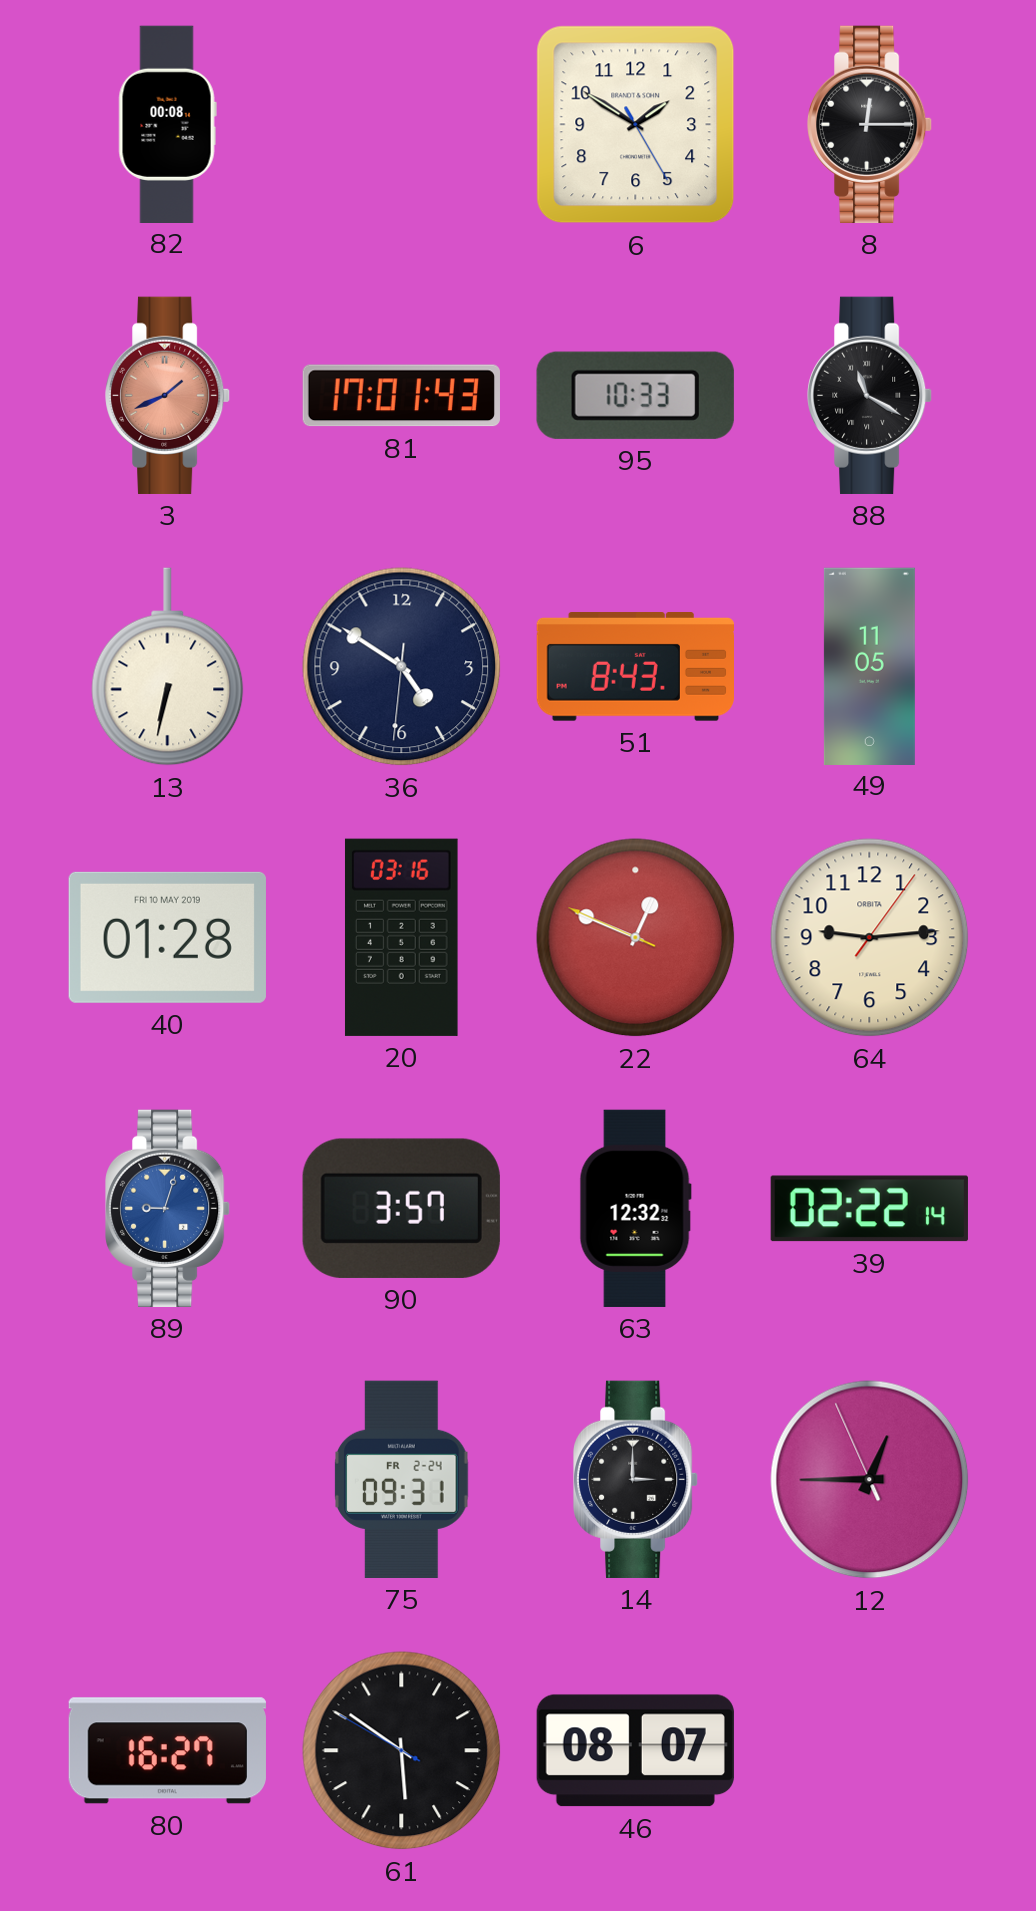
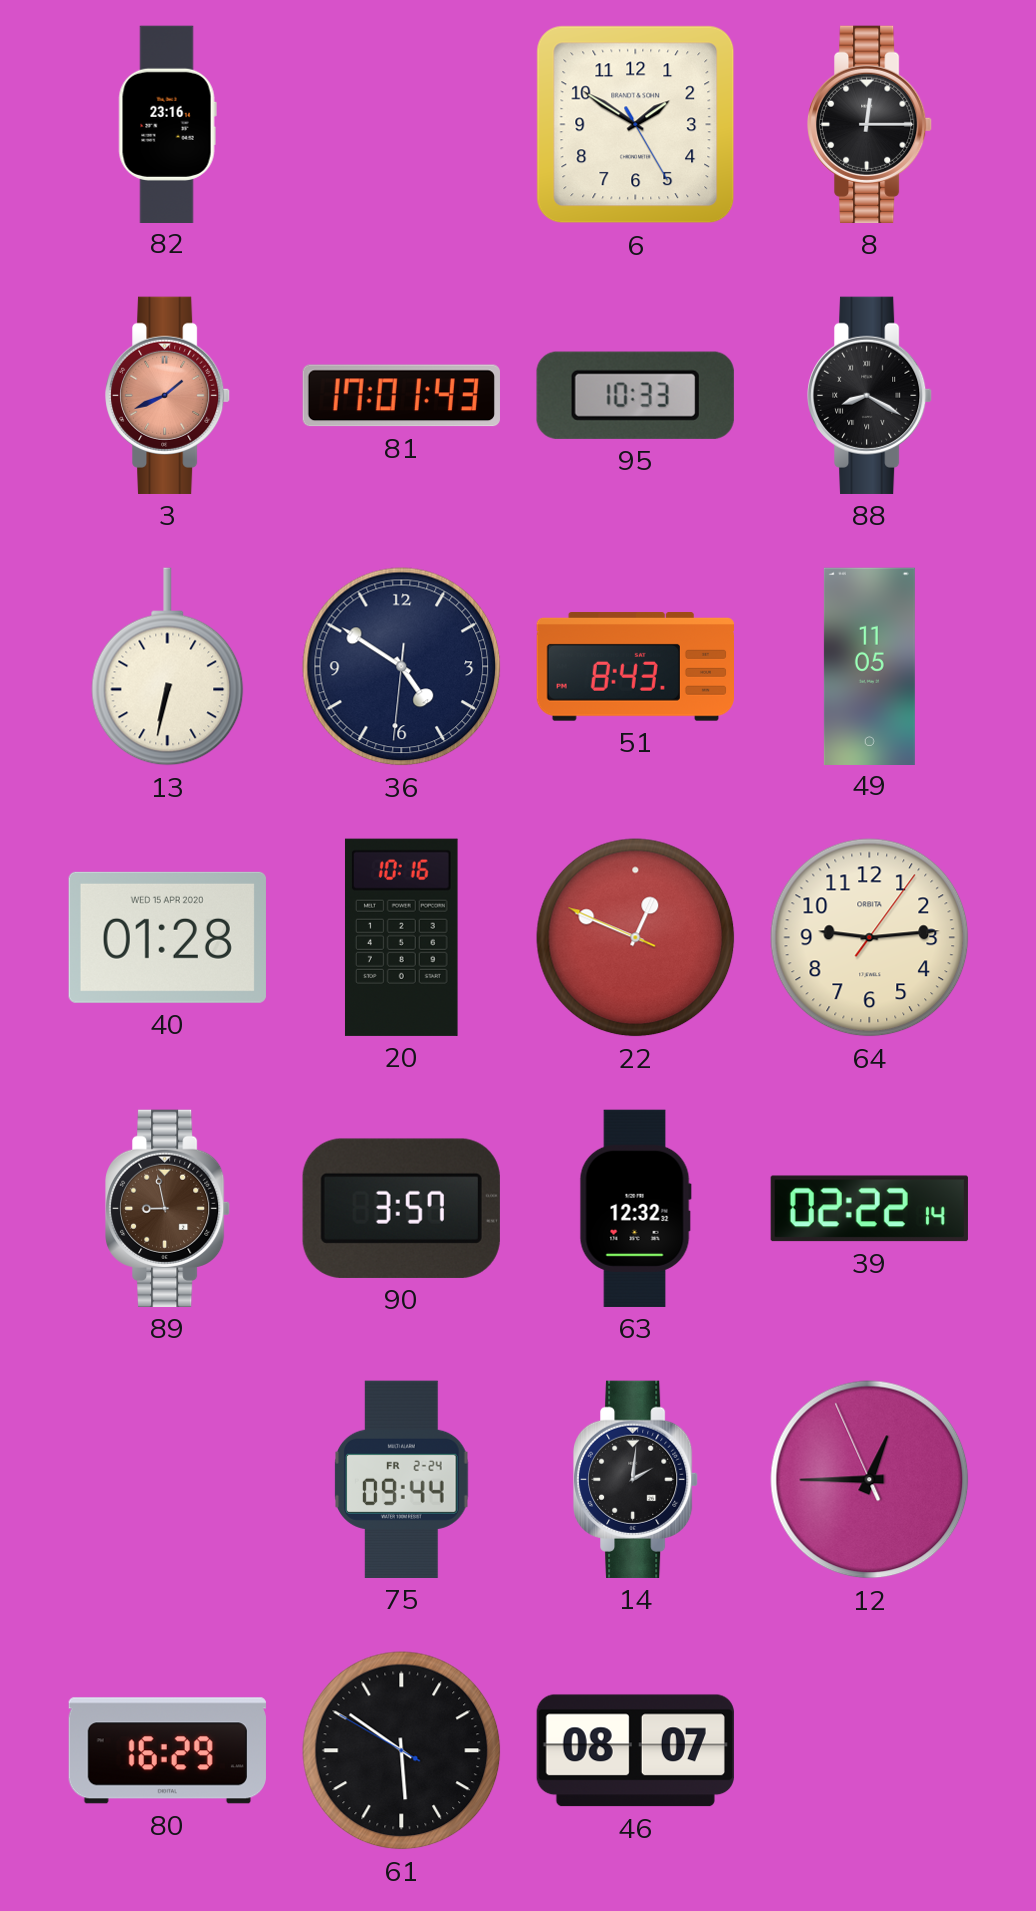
82: 00:08 -> 23:16 (167, 124)
88: 11:20 -> 8:20 (870, 395)
40 date: FRI 10 MAY 2019 -> WED 15 APR 2020 (167, 937)
20: 03:16 -> 10:16 (401, 937)
89: 9:03 -> 8:58 (168, 1208)
89 dial: blue -> brown (168, 1208)
75: 09:31 -> 09:44 (402, 1479)
14: 3:00 -> 2:01 (636, 1479)
80: 16:27 -> 16:29 (167, 1751)
